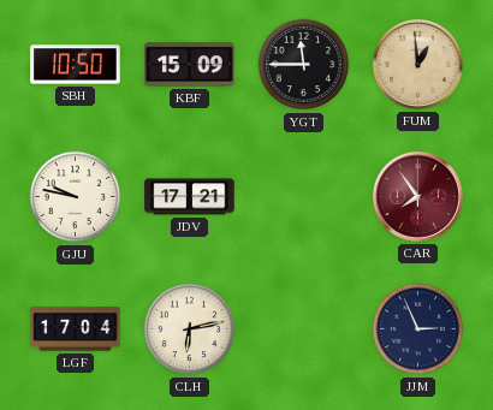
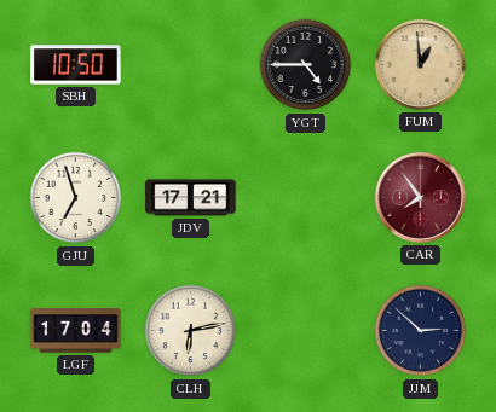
KBF: 15:09 -> none (190, 65)
YGT: 11:45 -> 4:45 (306, 65)
GJU: 9:47 -> 6:57 (76, 198)
JJM: 2:56 -> 2:52 (421, 331)
